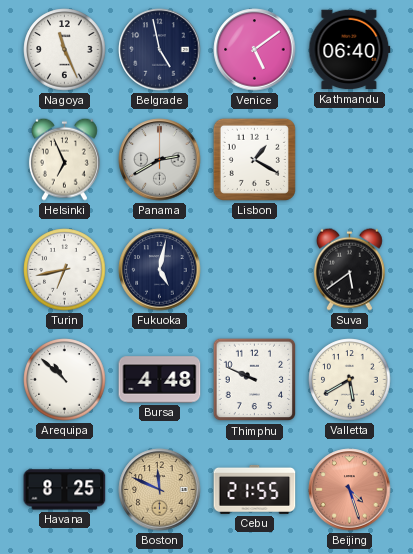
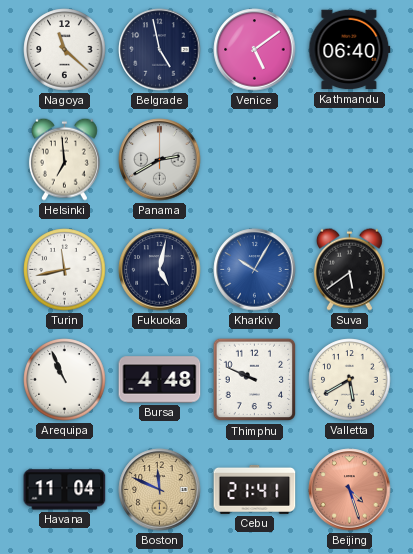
Nagoya: 11:26 -> 11:22 (65, 50)
Helsinki: 6:56 -> 6:59 (64, 159)
Lisbon: 1:20 -> none (254, 159)
Turin: 6:43 -> 11:43 (65, 270)
Kharkiv: none -> 10:05 (255, 270)
Arequipa: 10:52 -> 10:56 (65, 380)
Havana: 8:25 -> 11:04 (65, 490)
Cebu: 21:55 -> 21:41 (255, 489)
